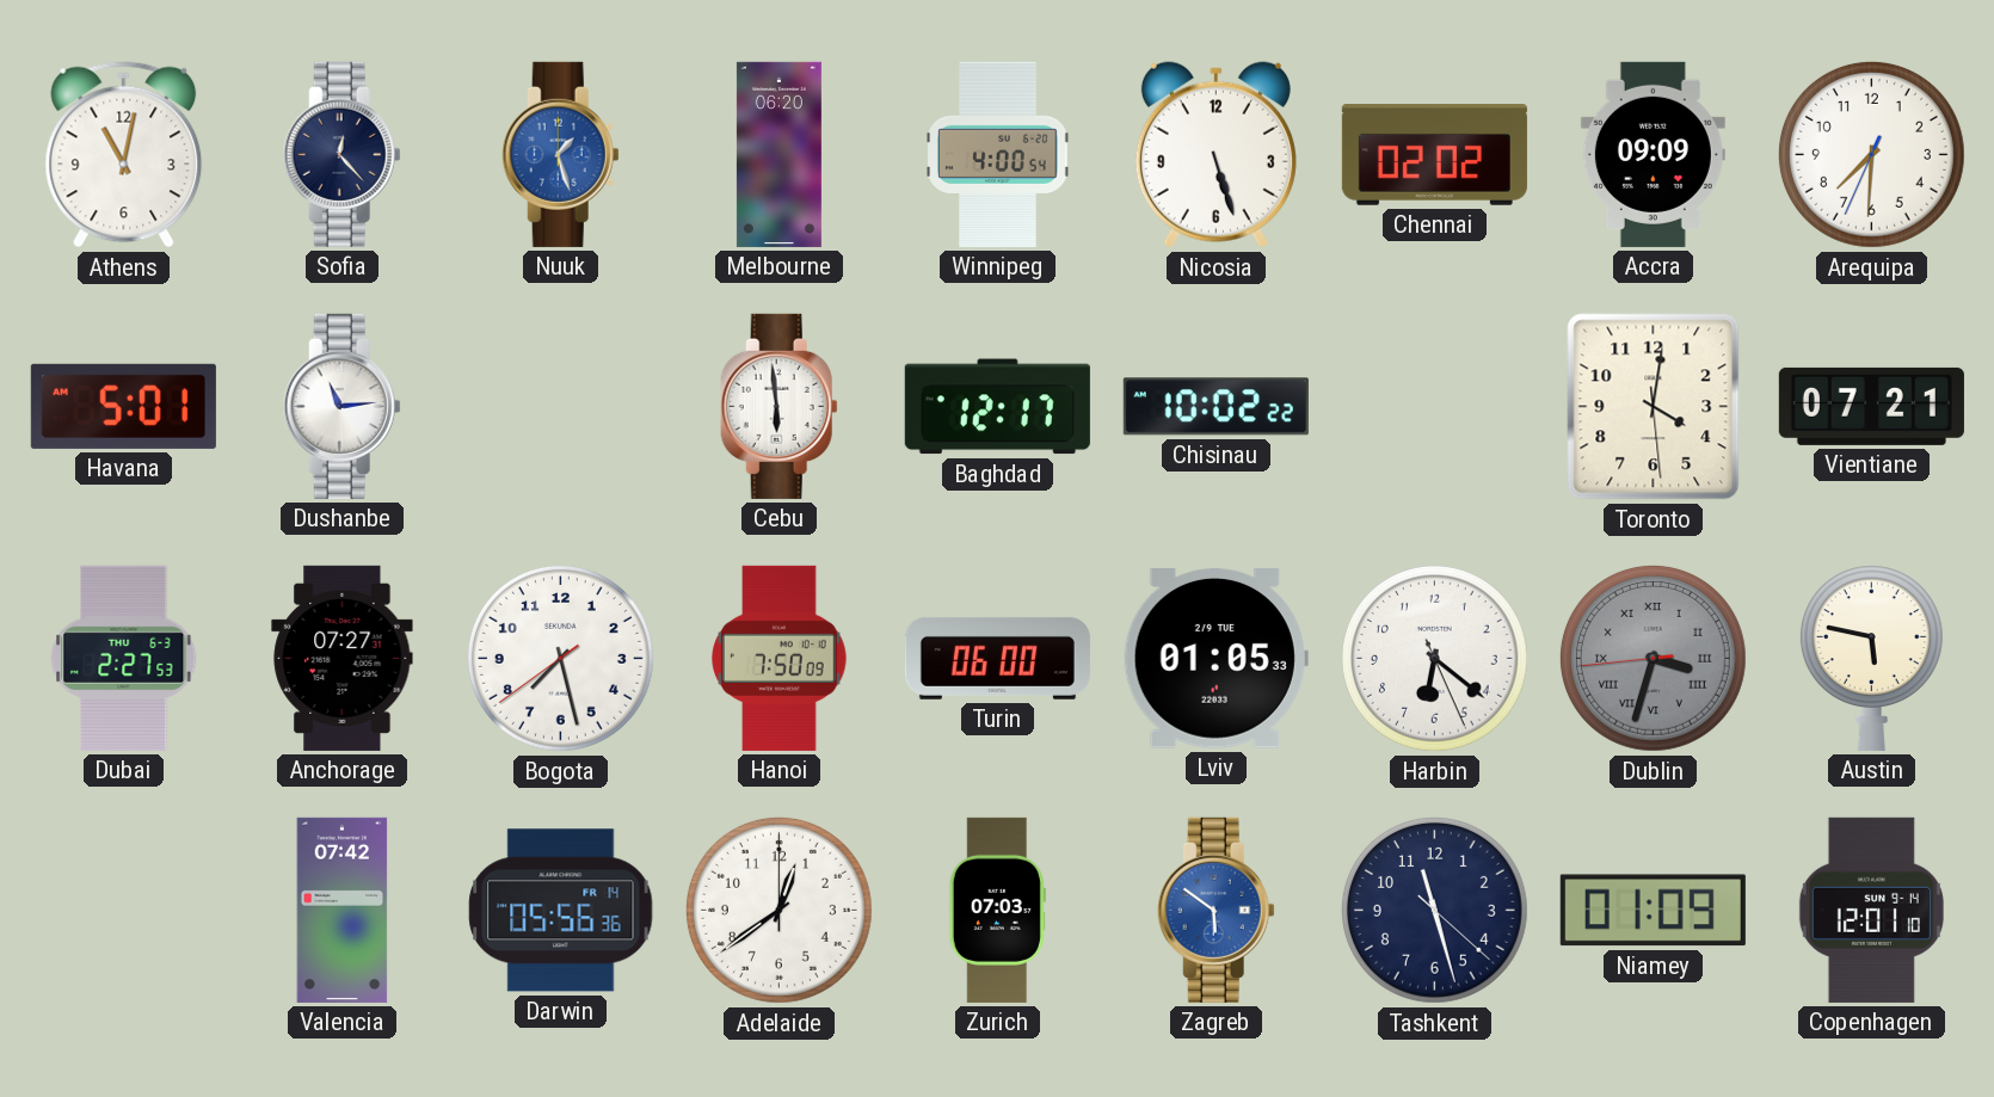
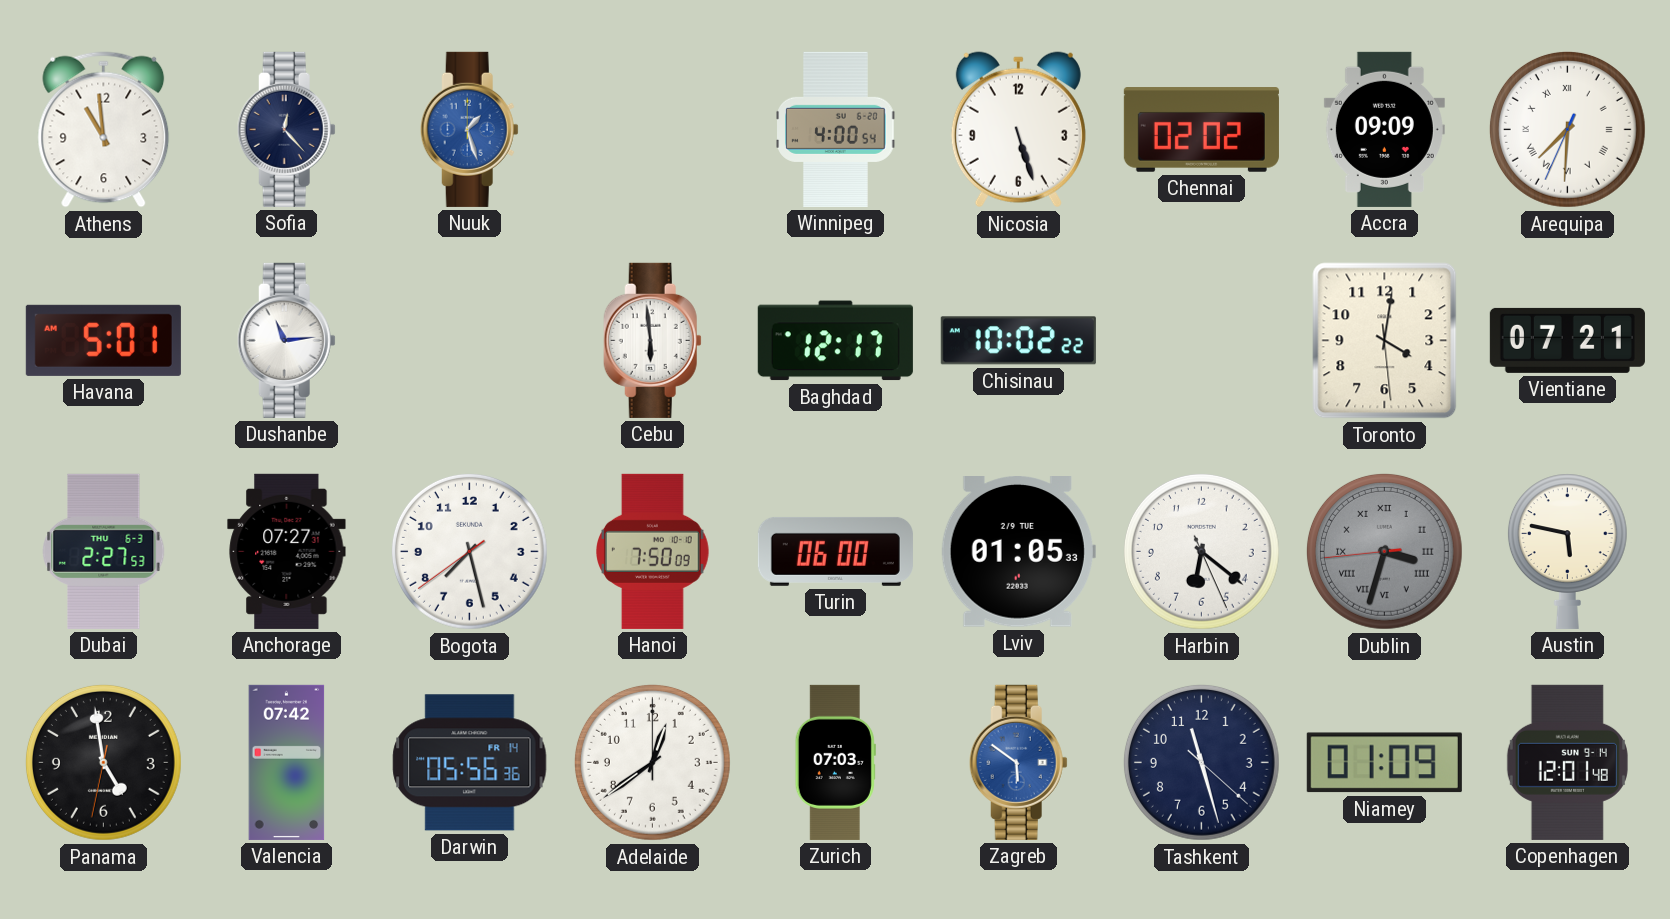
Athens: 11:02 -> 10:59 (104, 130)
Melbourne: 06:20 -> none (778, 154)
Arequipa numerals: Arabic -> Roman (1567, 129)
Panama: none -> 4:58 (103, 762)
Copenhagen: 12:01:10 -> 12:01:48 (1567, 762)
